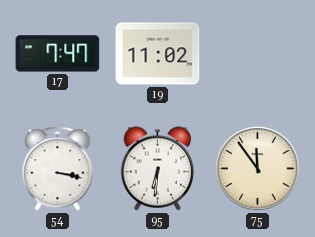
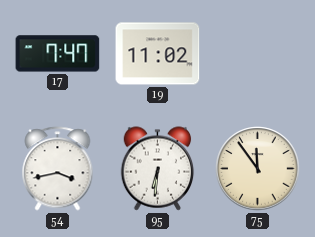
54: 3:17 -> 3:43 (58, 169)
